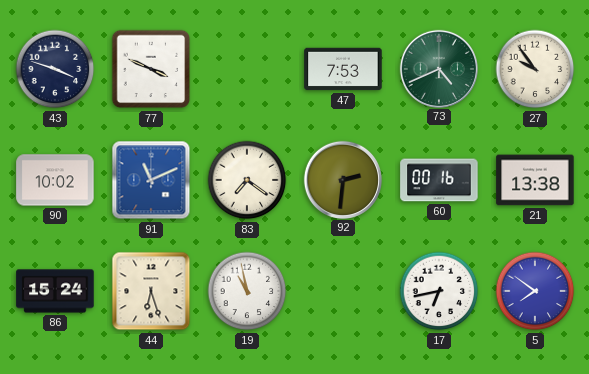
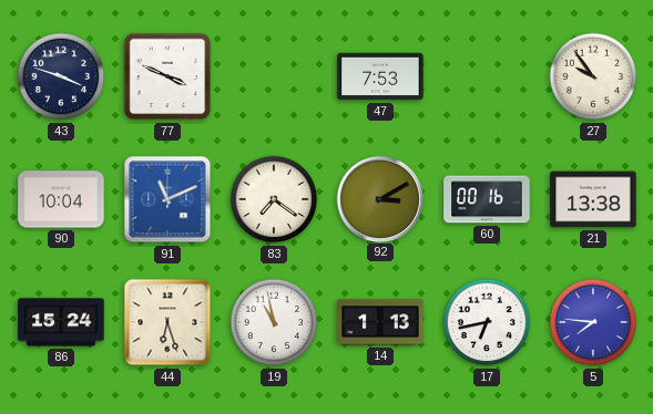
73: 4:41 -> none (438, 68)
90: 10:02 -> 10:04 (61, 199)
92: 2:31 -> 3:10 (379, 198)
14: none -> 1:13 (380, 322)
5: 7:51 -> 7:46 (593, 322)
